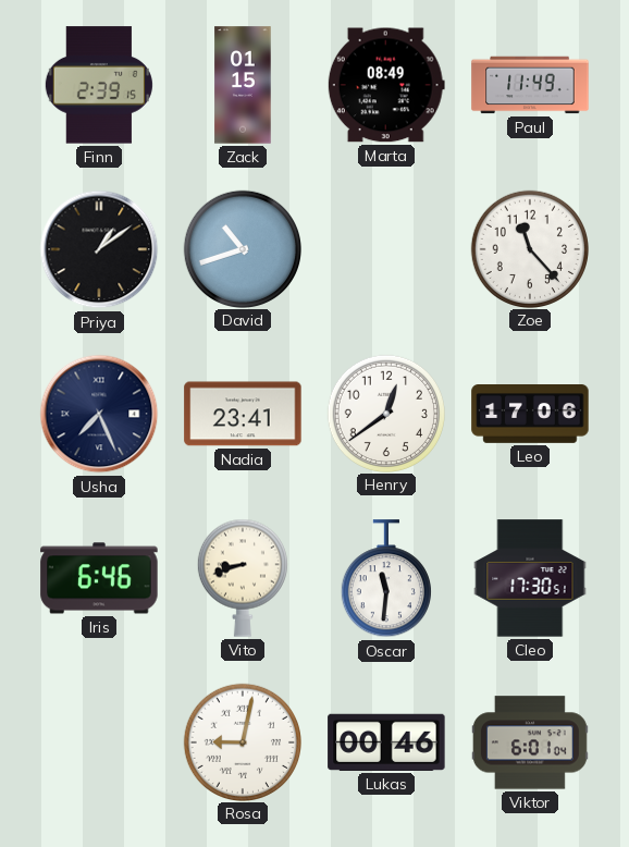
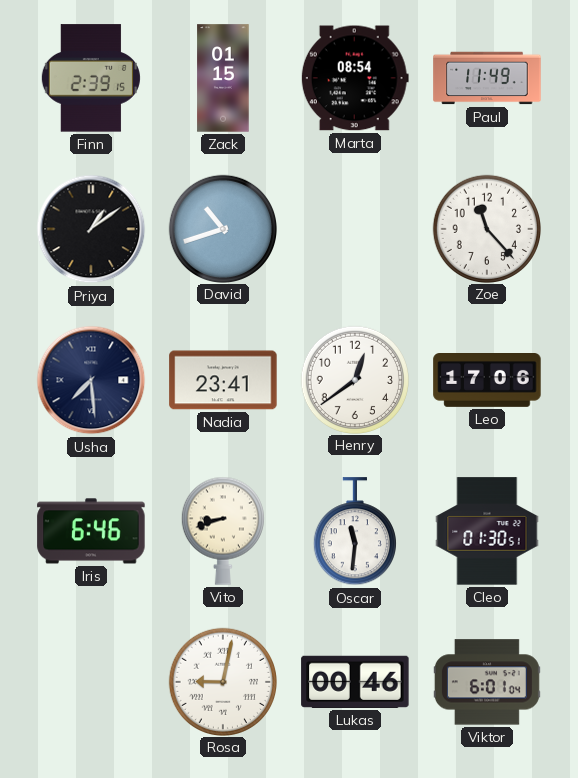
Marta: 08:49 -> 08:54 (355, 78)
Usha: 7:26 -> 7:29 (91, 380)
Cleo: 17:30 -> 01:30 (487, 531)
